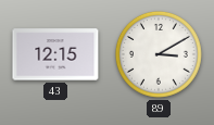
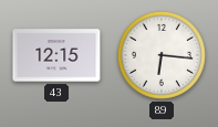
89: 3:10 -> 6:16 (162, 55)
